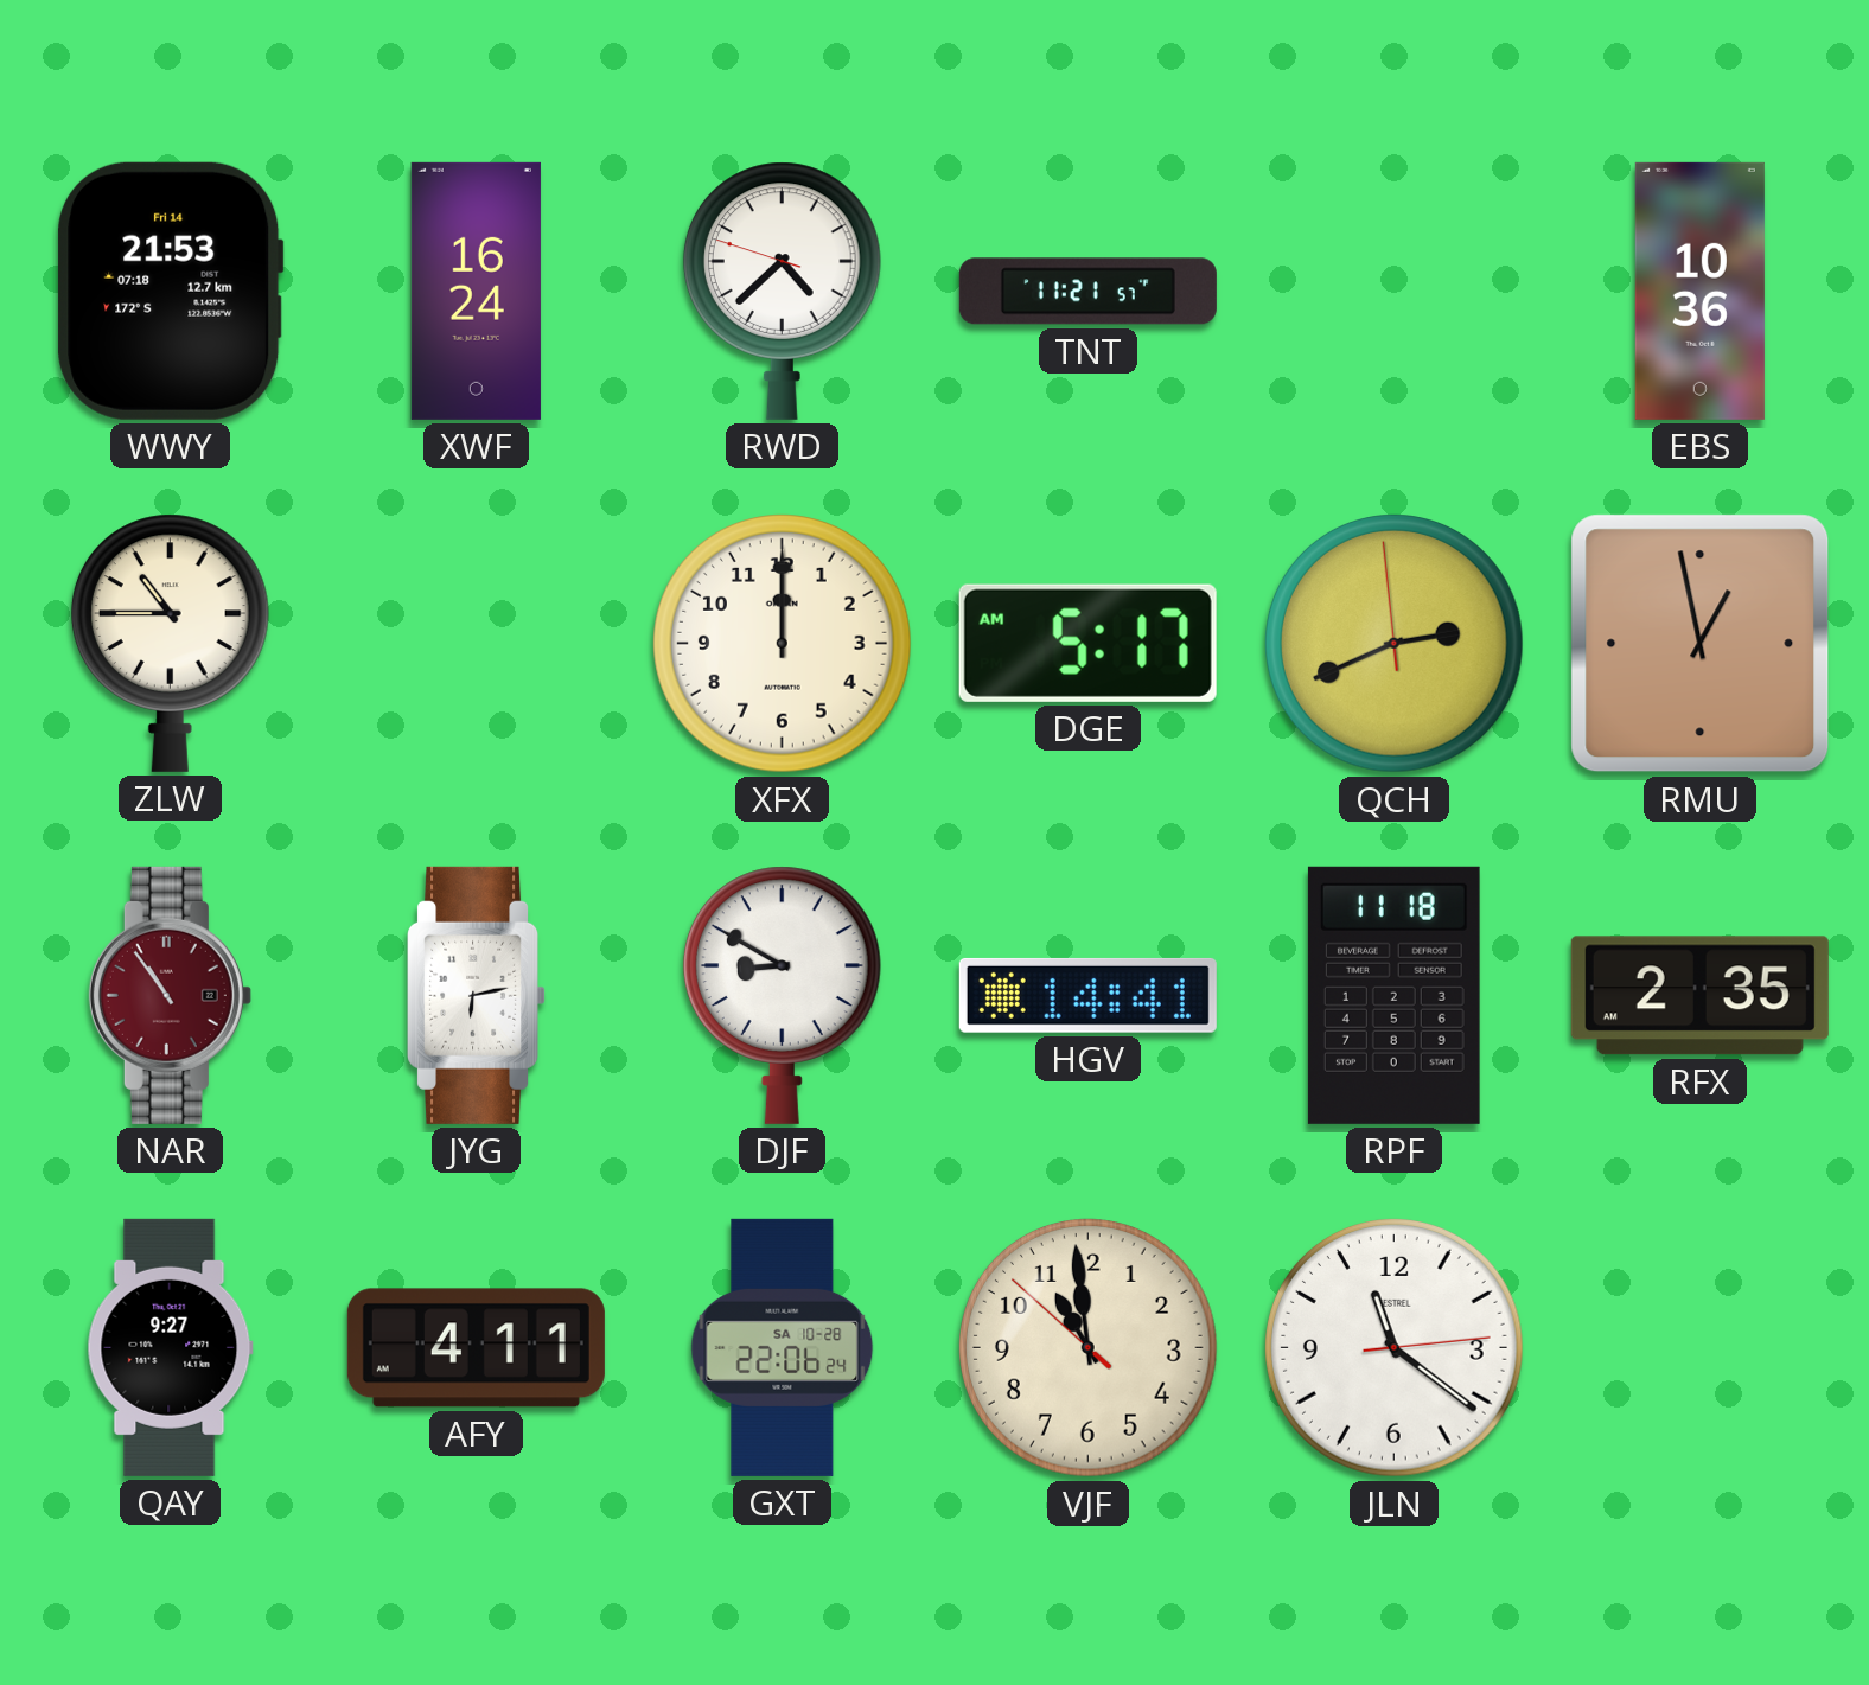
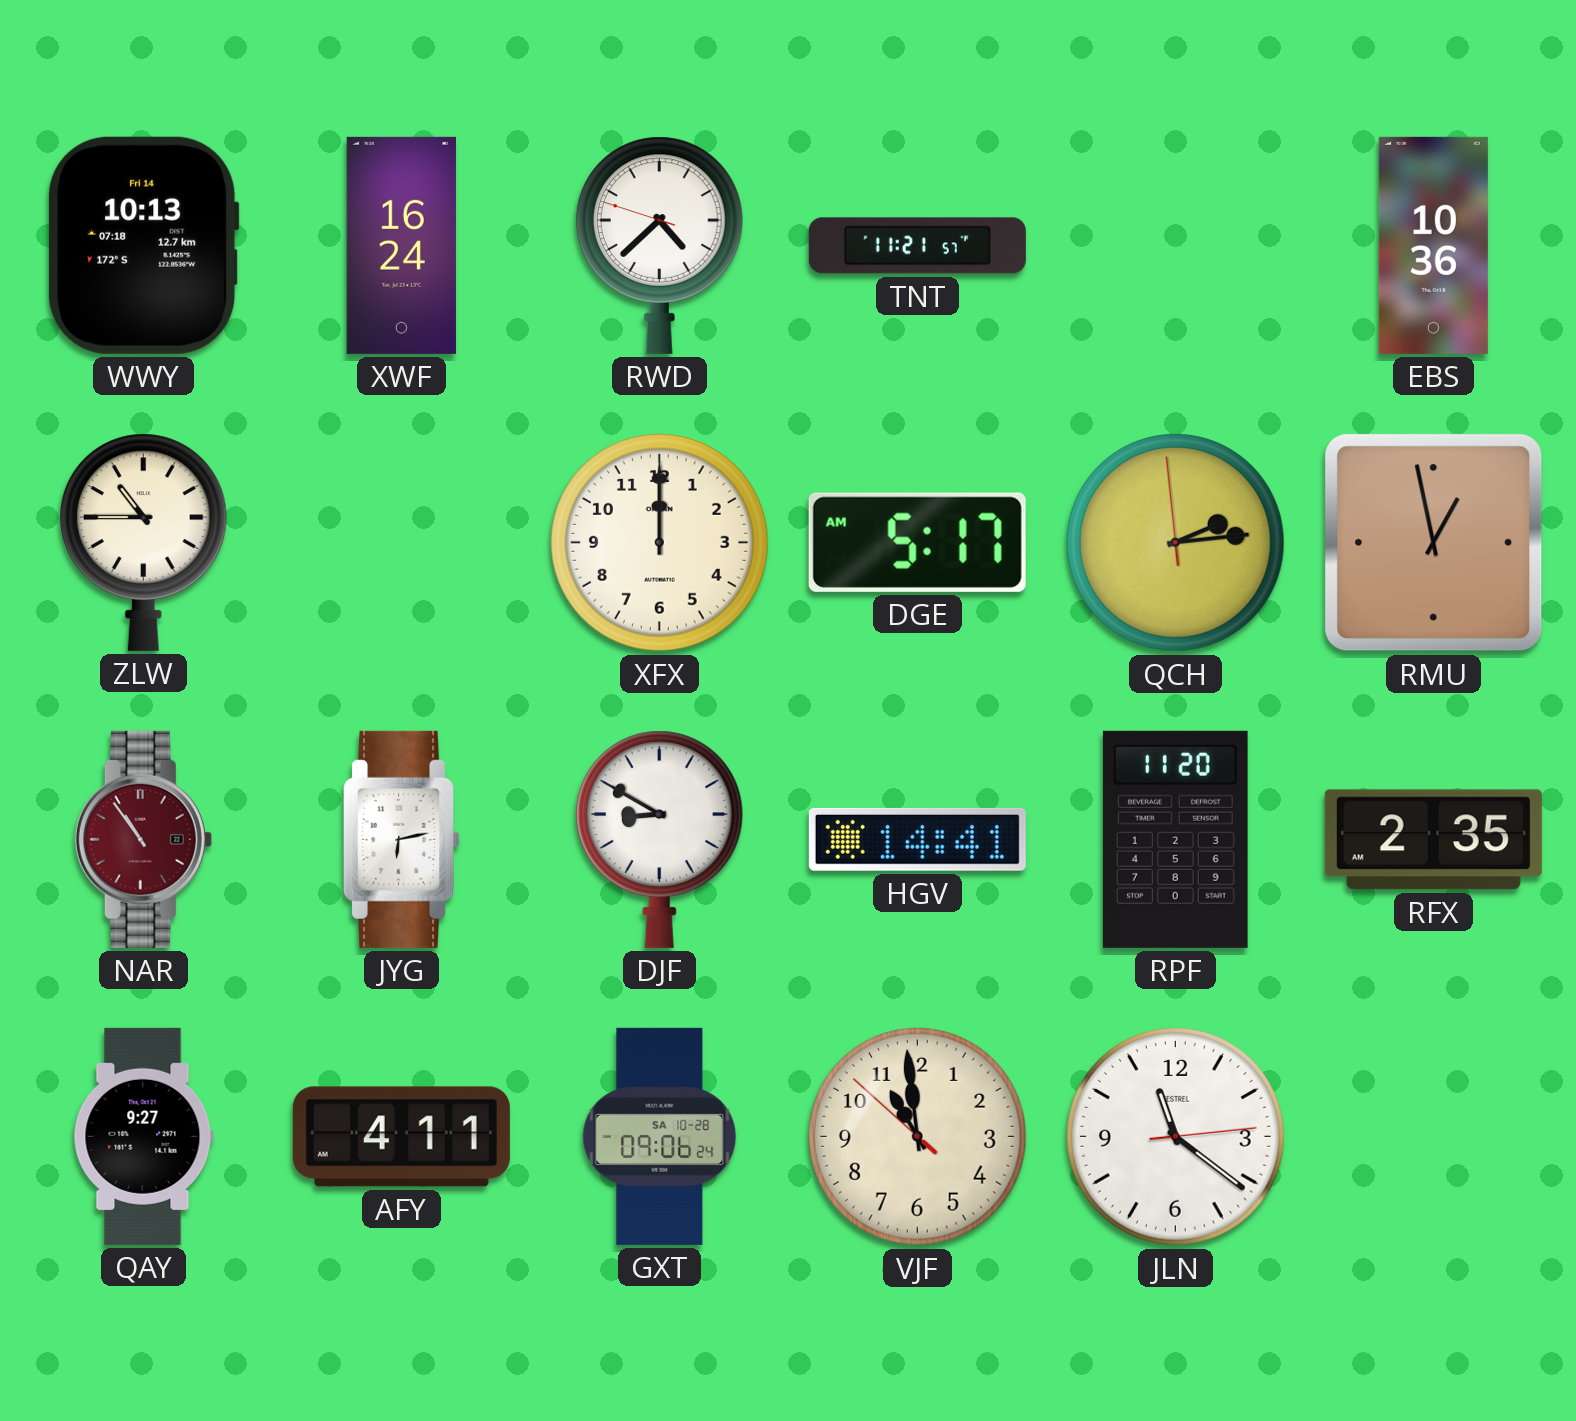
WWY: 21:53 -> 10:13 (144, 245)
QCH: 2:40 -> 2:13 (1176, 543)
RPF: 11:18 -> 11:20 (1175, 839)
GXT: 22:06 -> 09:06 (660, 1136)
